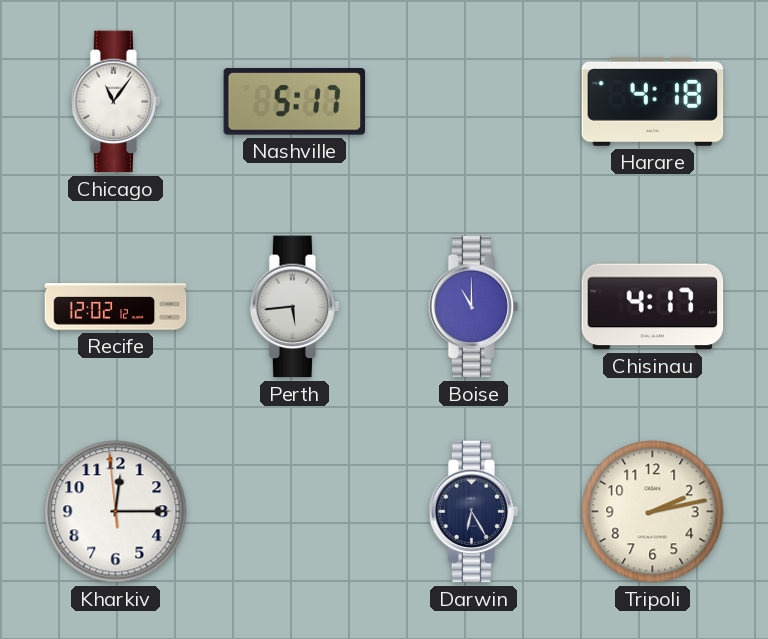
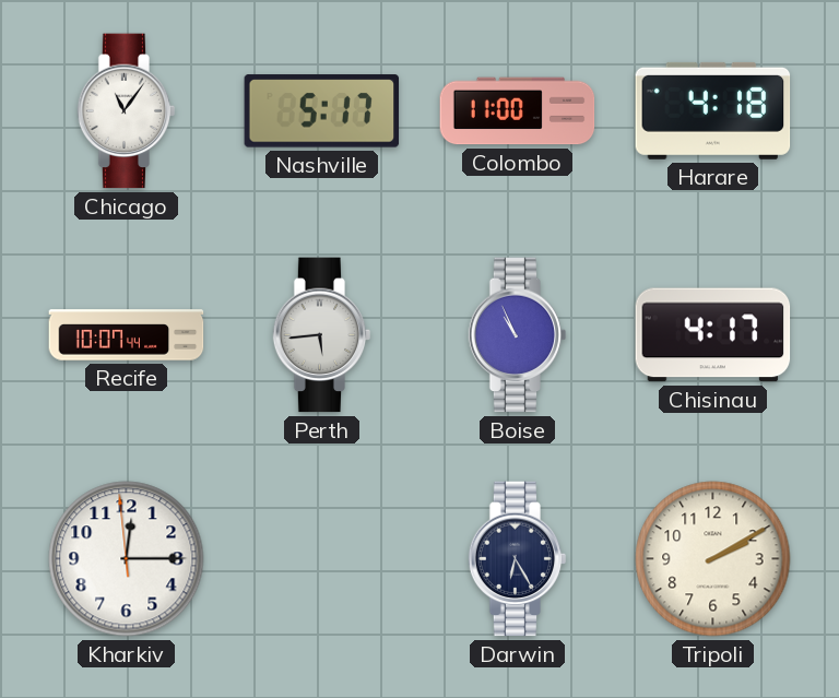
Colombo: none -> 11:00 (518, 111)
Recife: 12:02 -> 10:07 (127, 335)
Boise: 11:00 -> 10:56 (518, 335)
Tripoli: 2:13 -> 2:10 (713, 559)
